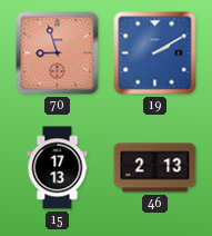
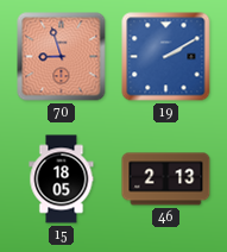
15: 17:13 -> 18:05 (62, 179)
